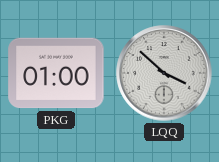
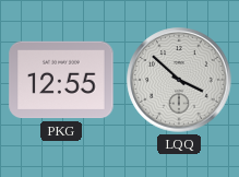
PKG: 01:00 -> 12:55 (61, 80)
